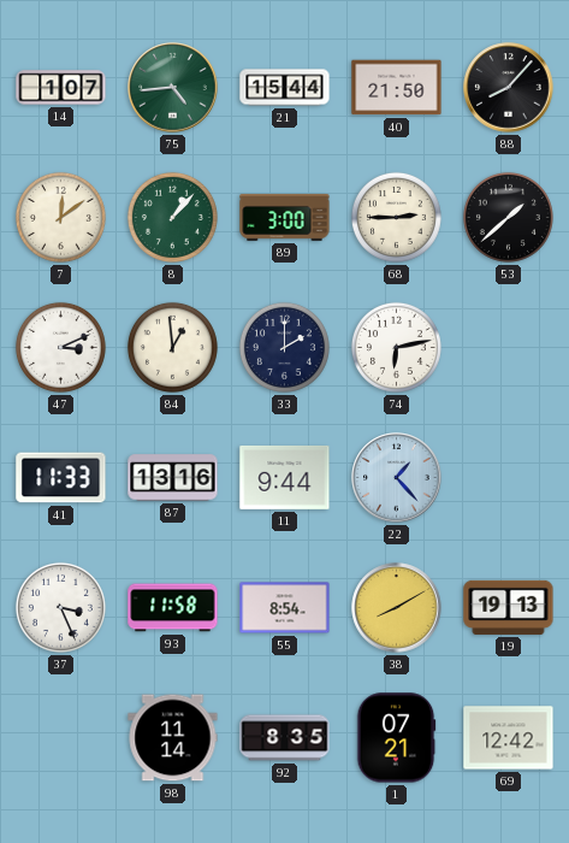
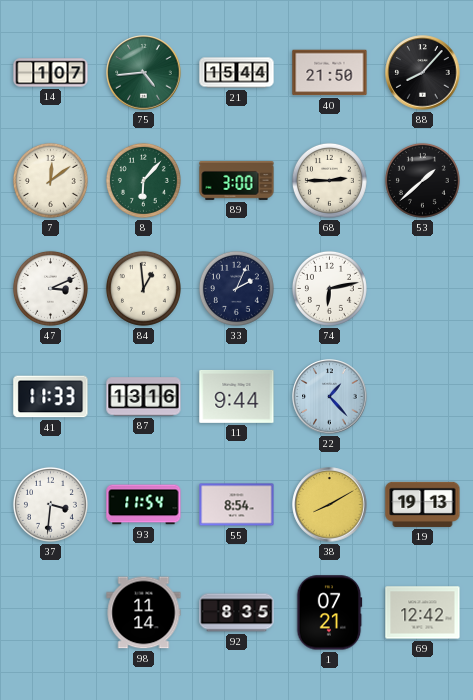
8: 1:07 -> 6:07 (143, 180)
33: 2:00 -> 2:04 (236, 288)
37: 3:26 -> 3:31 (50, 504)
93: 11:58 -> 11:54 (144, 505)
